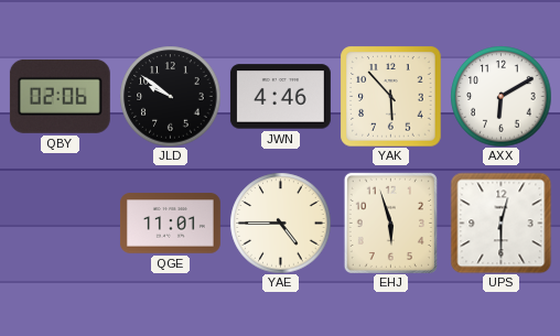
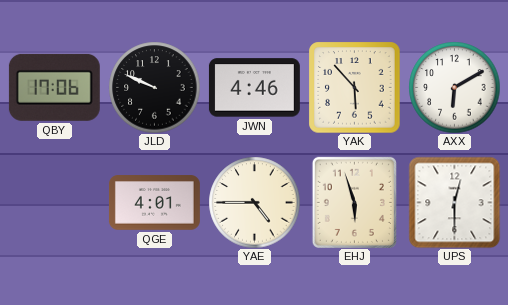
QBY: 02:06 -> 17:06 (54, 87)
JLD: 9:51 -> 9:49 (154, 87)
QGE: 11:01 -> 4:01 (154, 203)
